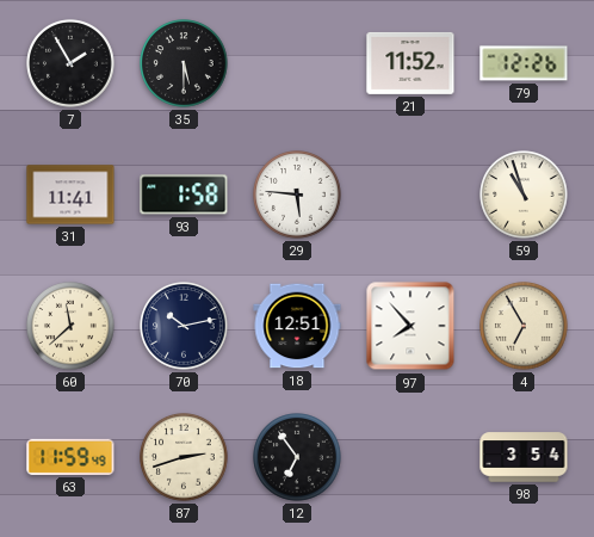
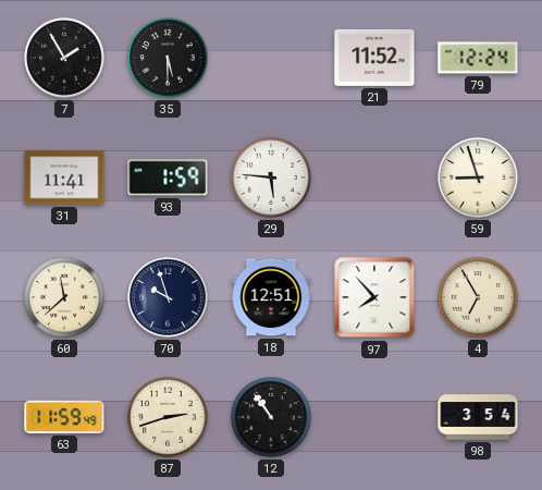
79: 12:26 -> 12:24 (478, 58)
93: 1:58 -> 1:59 (168, 177)
59: 10:57 -> 8:57 (478, 177)
70: 10:13 -> 9:57 (168, 297)
12: 6:54 -> 10:54 (271, 417)
